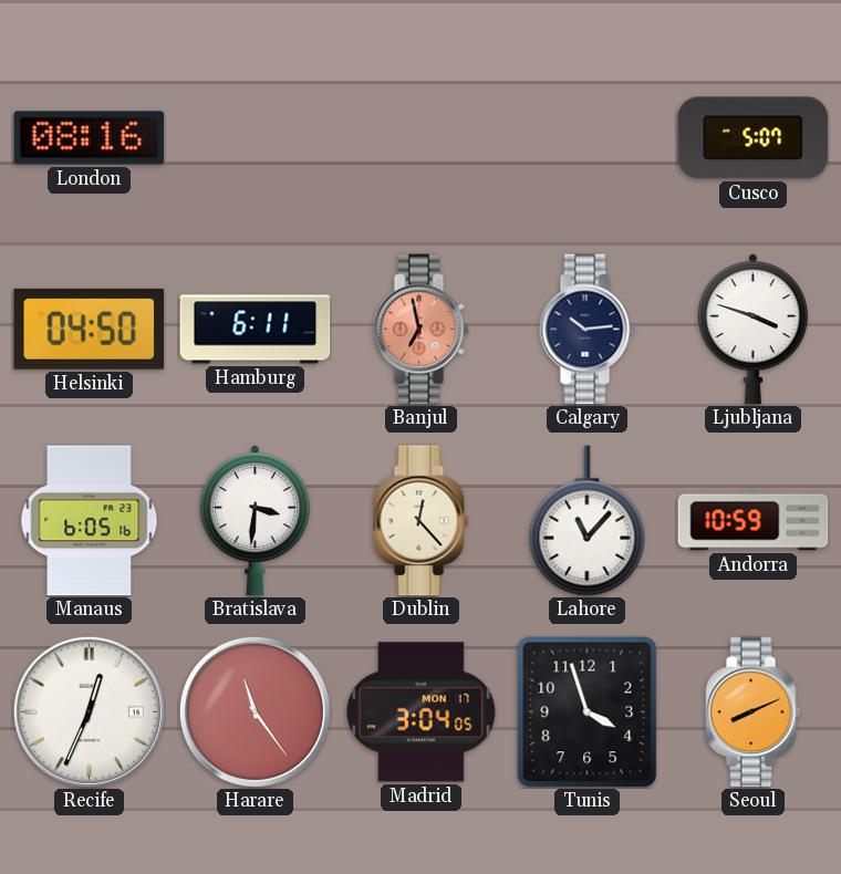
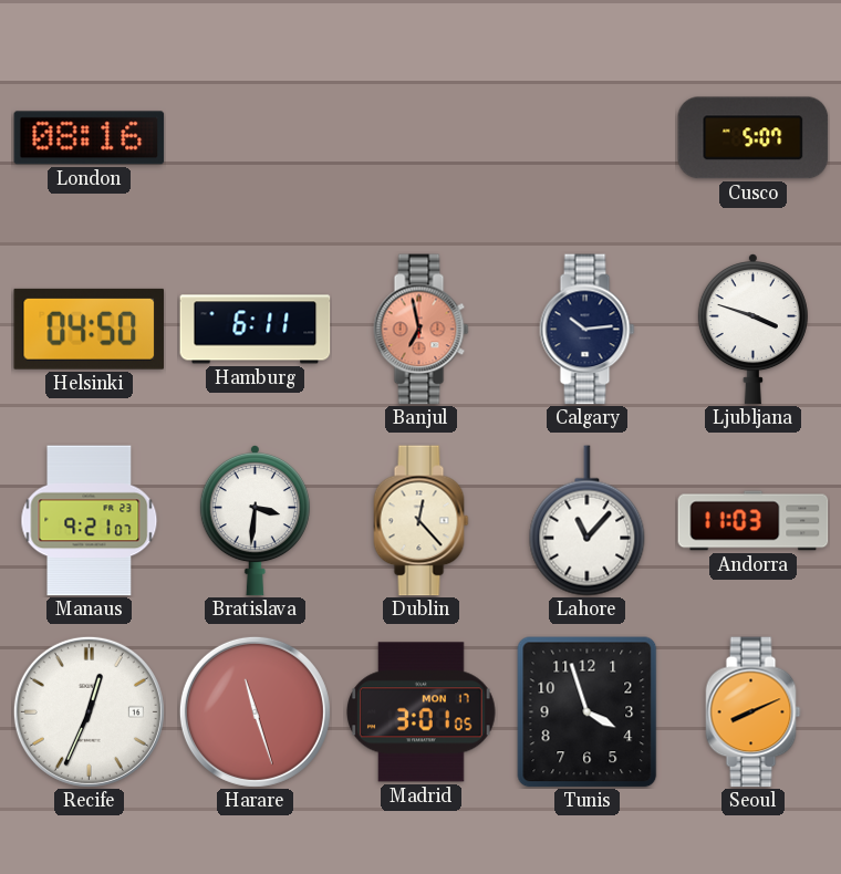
Manaus: 6:05 -> 9:21 (90, 521)
Andorra: 10:59 -> 11:03 (754, 521)
Harare: 11:24 -> 11:27 (255, 711)
Madrid: 3:04 -> 3:01 (422, 712)
